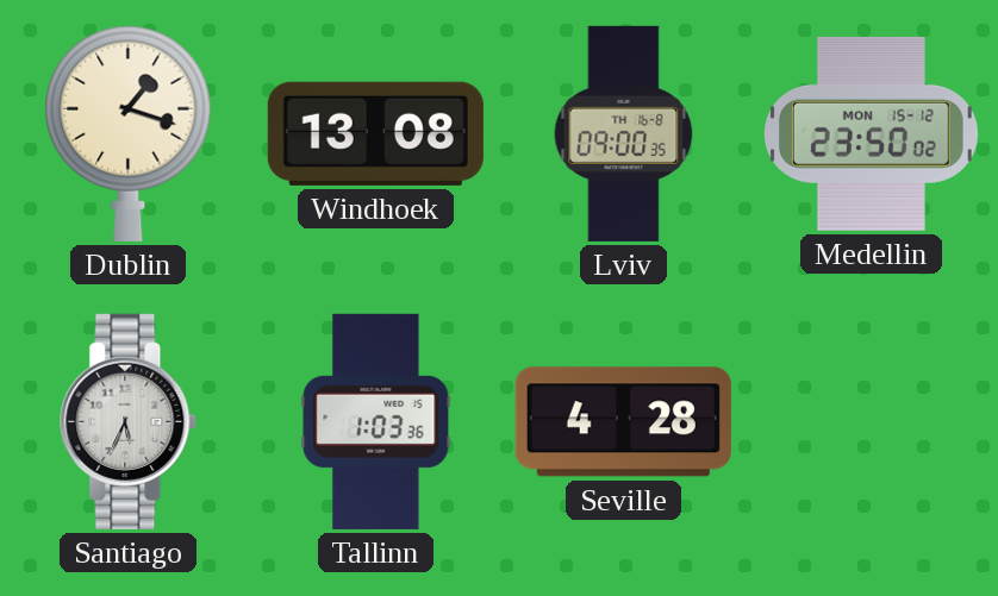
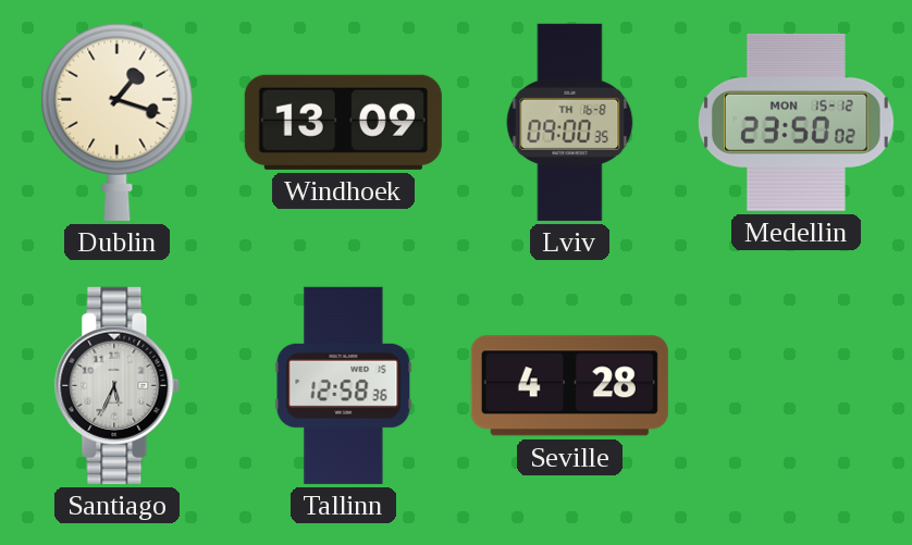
Windhoek: 13:08 -> 13:09 (343, 122)
Tallinn: 1:03 -> 12:58 (344, 385)
